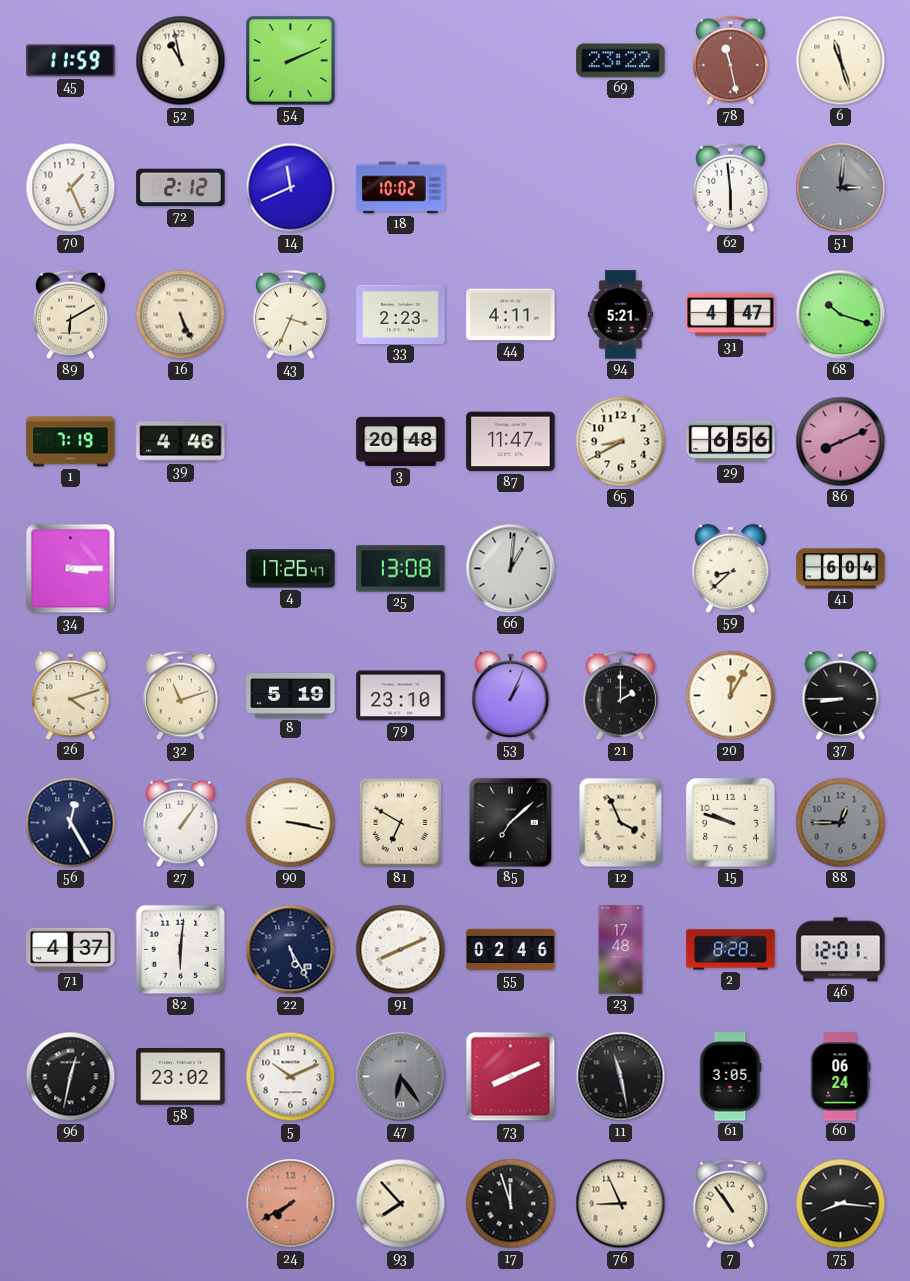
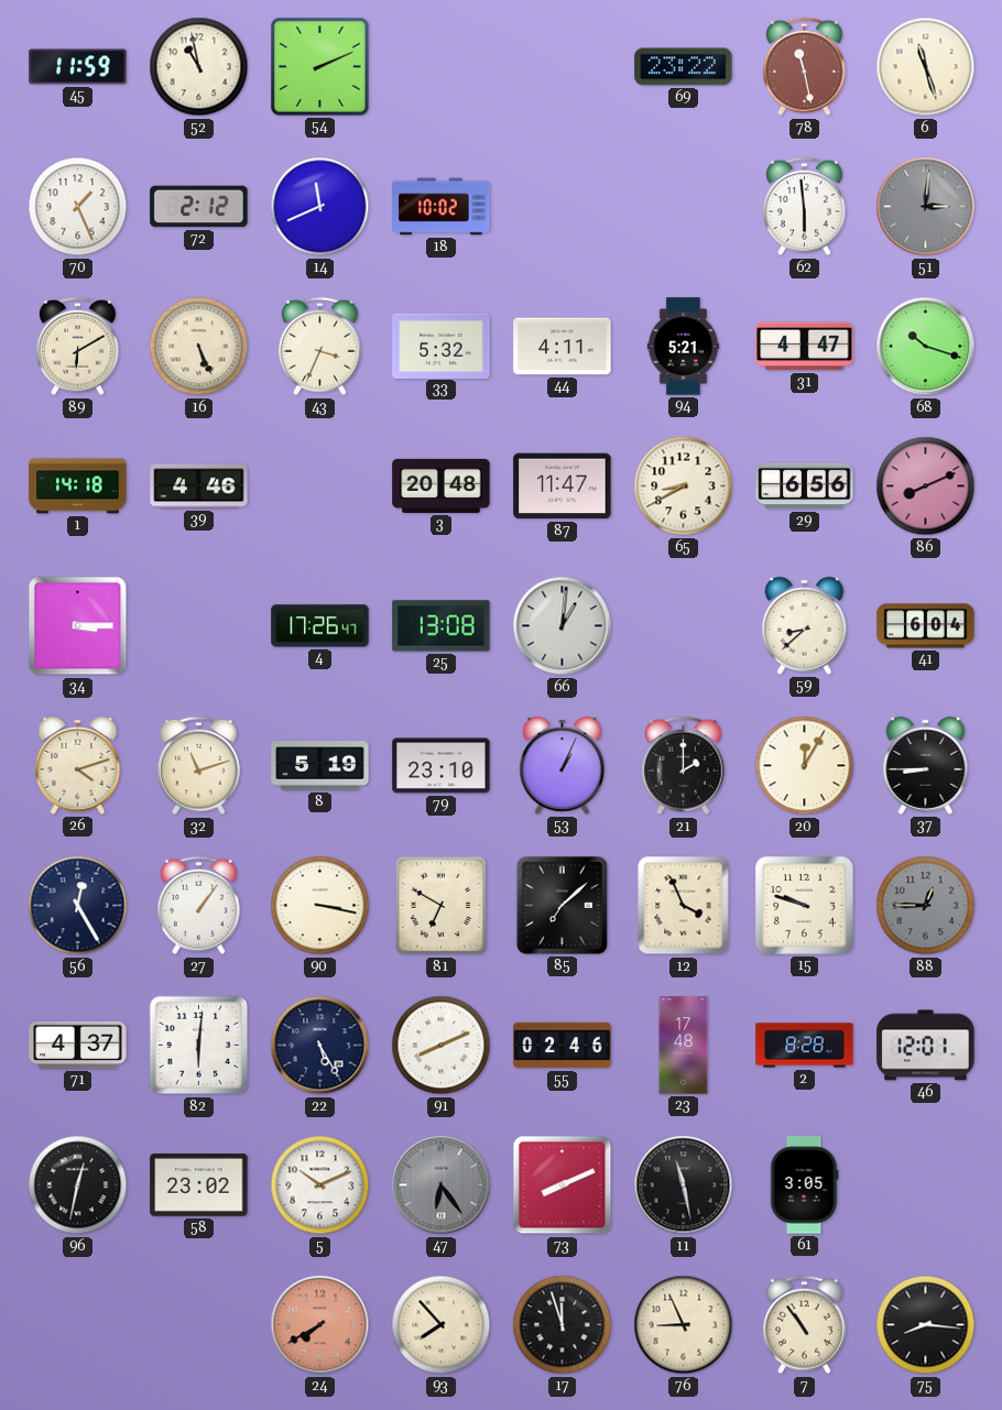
33: 2:23 -> 5:32 (442, 346)
1: 7:19 -> 14:18 (78, 487)
60: 06:24 -> none (841, 1077)
